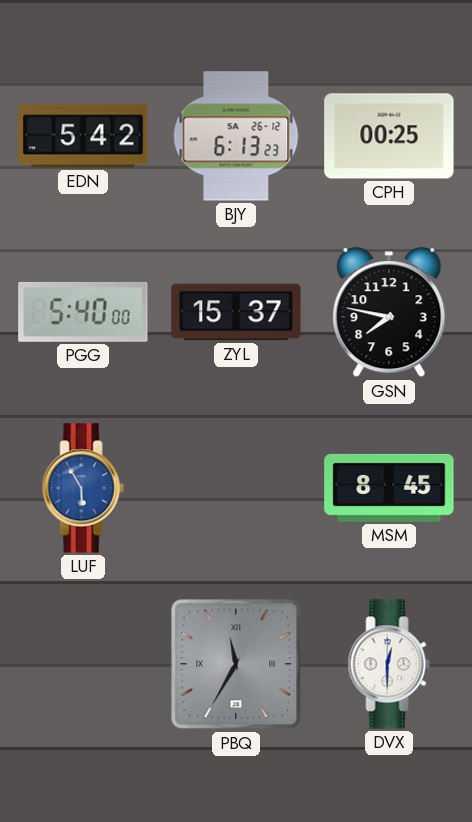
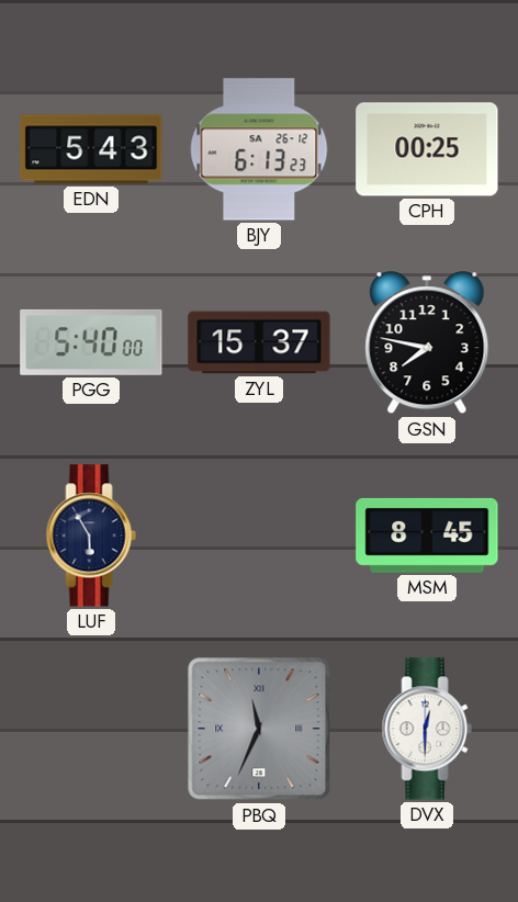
EDN: 5:42 -> 5:43 (91, 149)
LUF dial: blue -> navy (91, 535)
PBQ: 11:35 -> 11:34 (259, 729)
